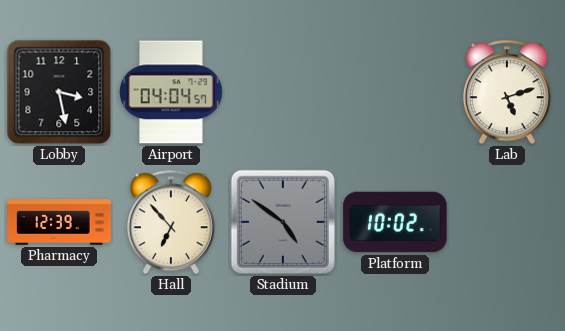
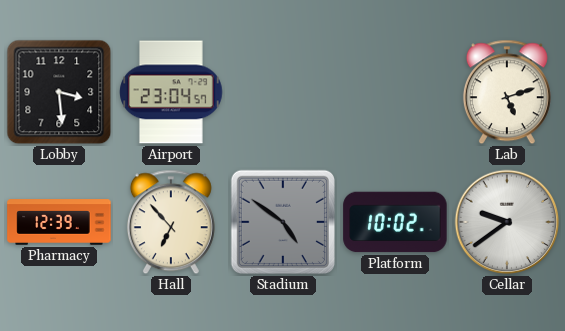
Lobby: 3:28 -> 3:29 (59, 92)
Airport: 04:04 -> 23:04 (171, 92)
Cellar: none -> 9:39 (507, 222)
